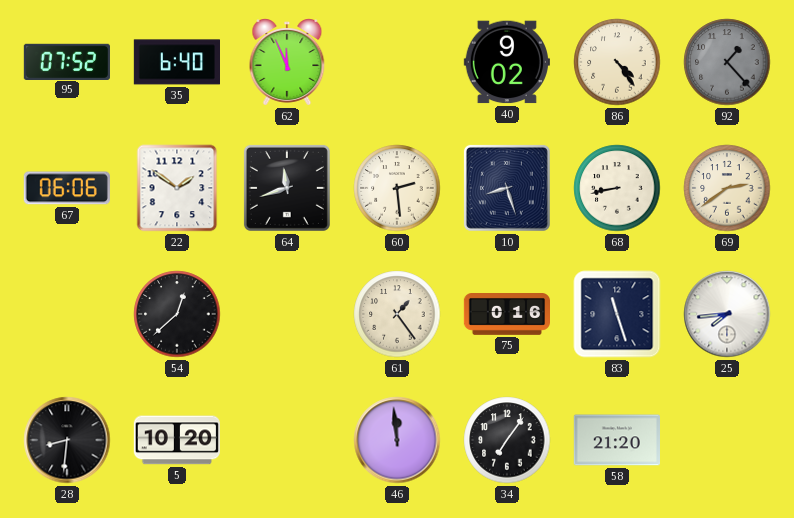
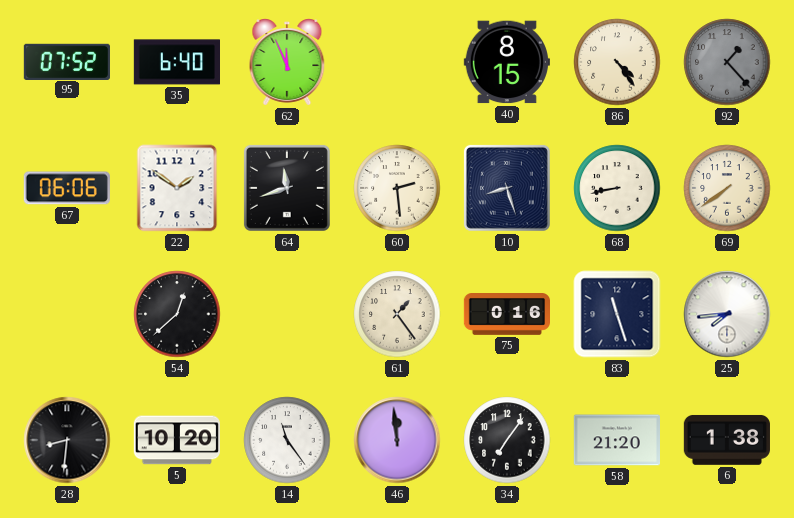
40: 9:02 -> 8:15 (507, 62)
69: 2:39 -> 7:39 (727, 188)
14: none -> 11:24 (287, 440)
6: none -> 1:38 (727, 440)
